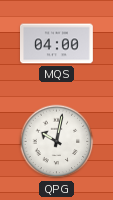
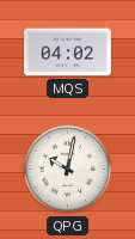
MQS: 04:00 -> 04:02 (68, 53)
